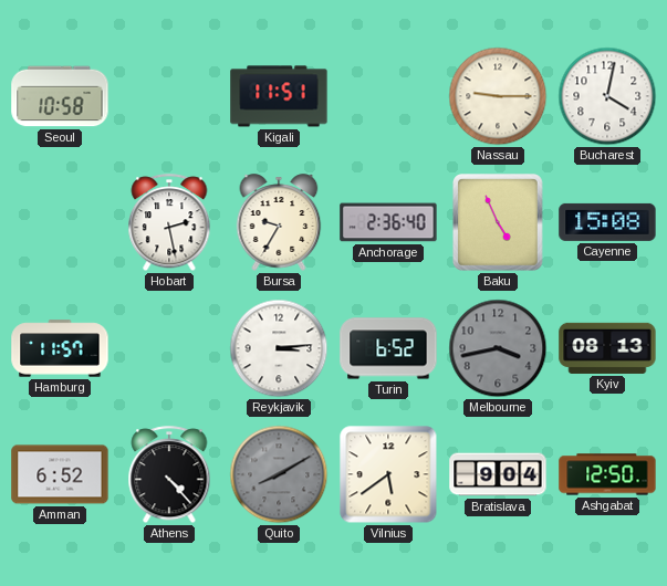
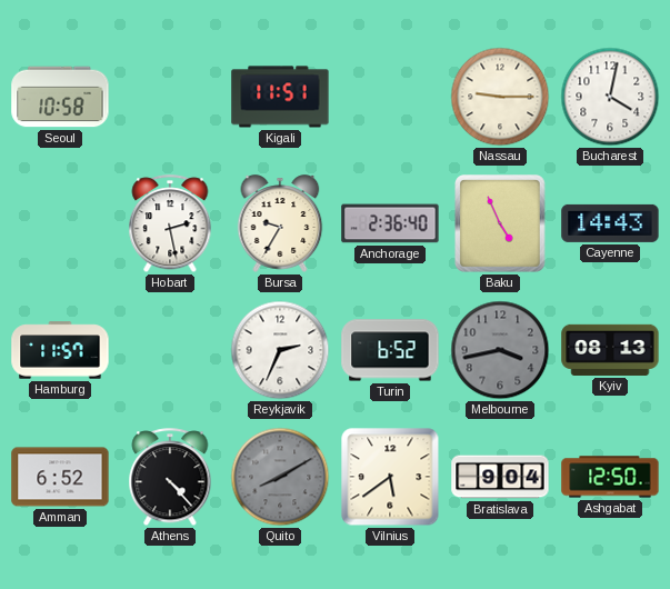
Cayenne: 15:08 -> 14:43 (610, 223)
Reykjavik: 3:14 -> 2:34 (280, 350)
